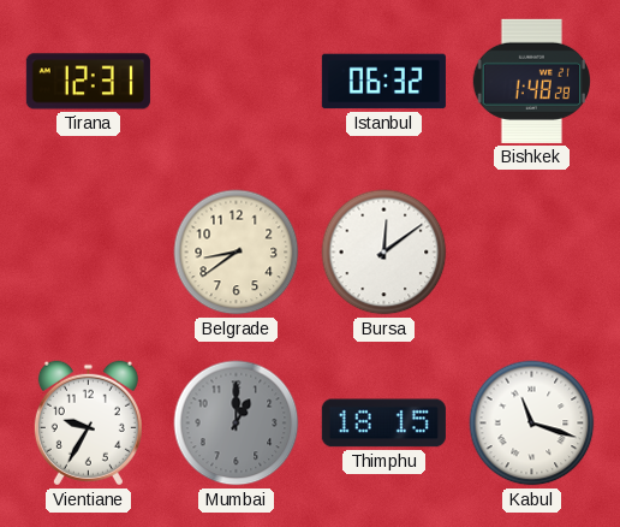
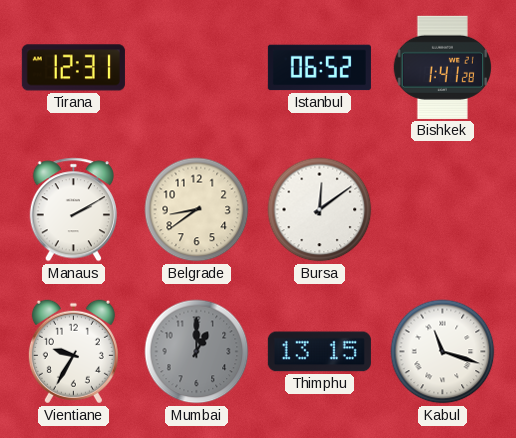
Istanbul: 06:32 -> 06:52 (319, 68)
Bishkek: 1:48 -> 1:41 (442, 67)
Manaus: none -> 2:10 (73, 210)
Thimphu: 18:15 -> 13:15 (319, 352)
